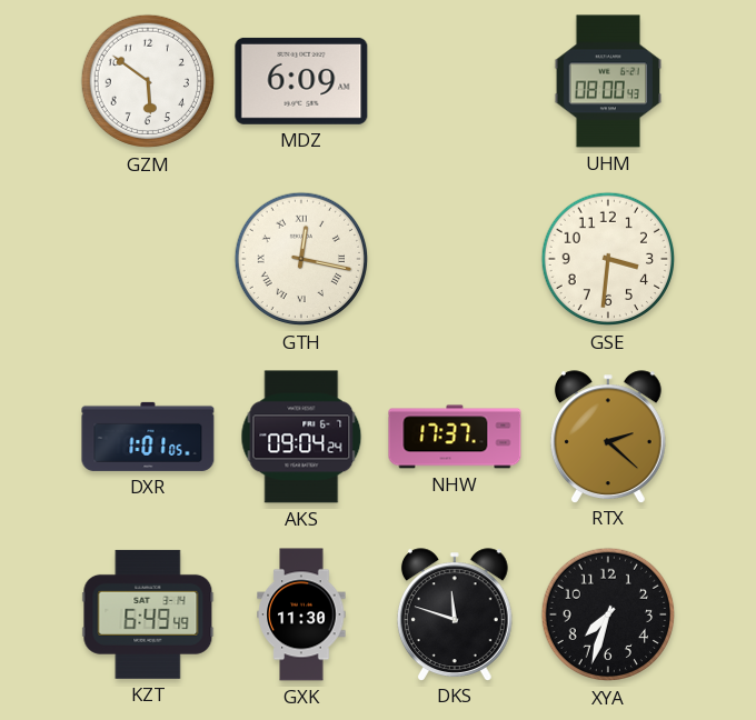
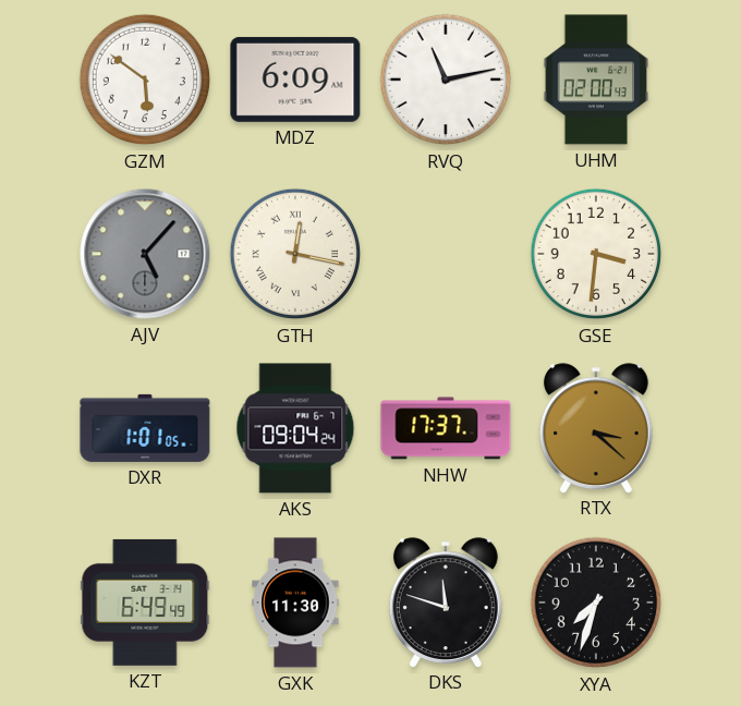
RVQ: none -> 11:13 (446, 80)
UHM: 08:00 -> 02:00 (596, 80)
AJV: none -> 5:07 (145, 254)
RTX: 2:22 -> 3:22 (596, 428)
